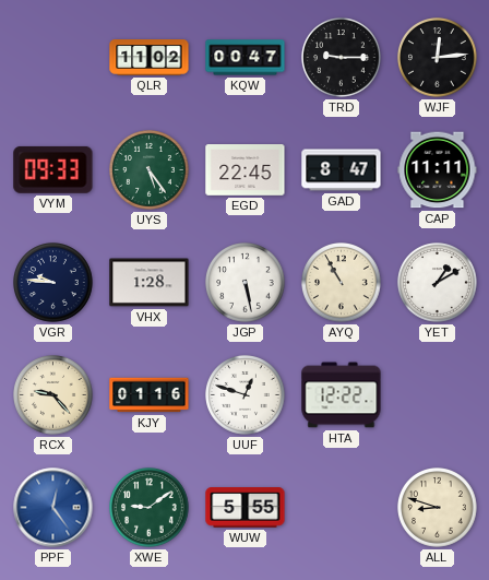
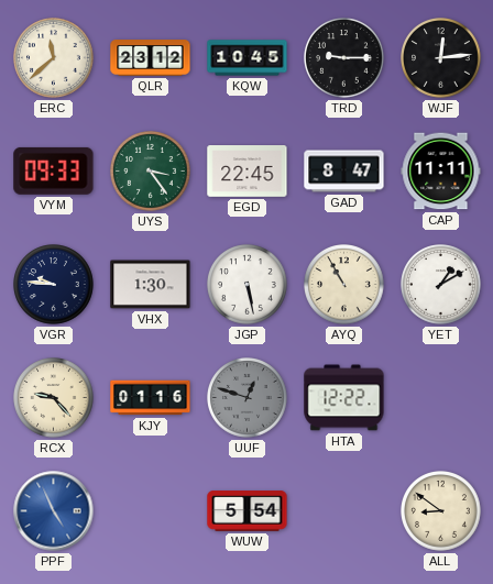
ERC: none -> 11:38 (54, 58)
QLR: 11:02 -> 23:12 (151, 58)
KQW: 00:47 -> 10:45 (248, 58)
UYS: 5:24 -> 3:24 (151, 172)
VHX: 1:28 -> 1:30 (151, 285)
UUF dial: white -> grey (248, 398)
PPF: 12:24 -> 4:56 (54, 511)
XWE: 9:09 -> none (150, 508)
WUW: 5:55 -> 5:54 (248, 511)
ALL: 8:48 -> 8:51 (441, 511)
